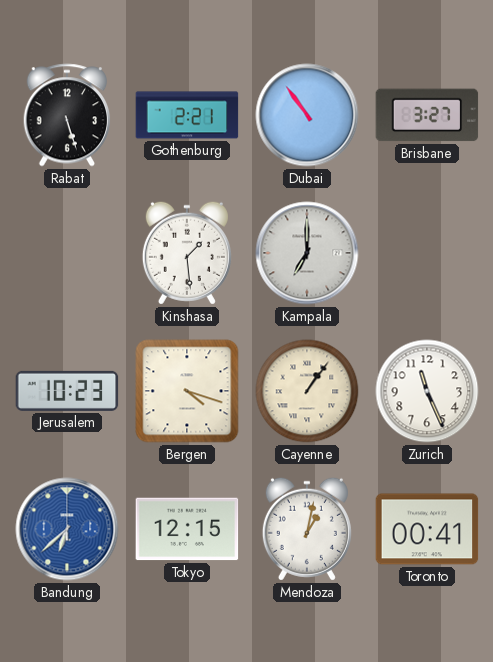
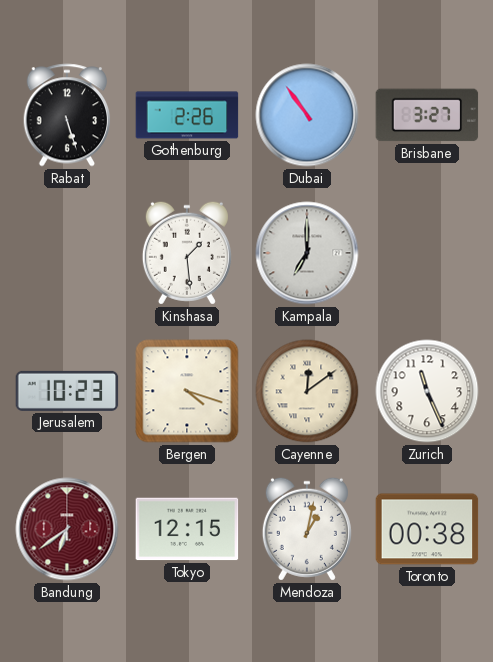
Gothenburg: 2:21 -> 2:26 (187, 115)
Cayenne: 1:06 -> 12:09 (307, 391)
Bandung: 6:38 -> 6:39 (67, 529)
Bandung dial: blue -> burgundy (67, 529)
Toronto: 00:41 -> 00:38 (427, 529)
